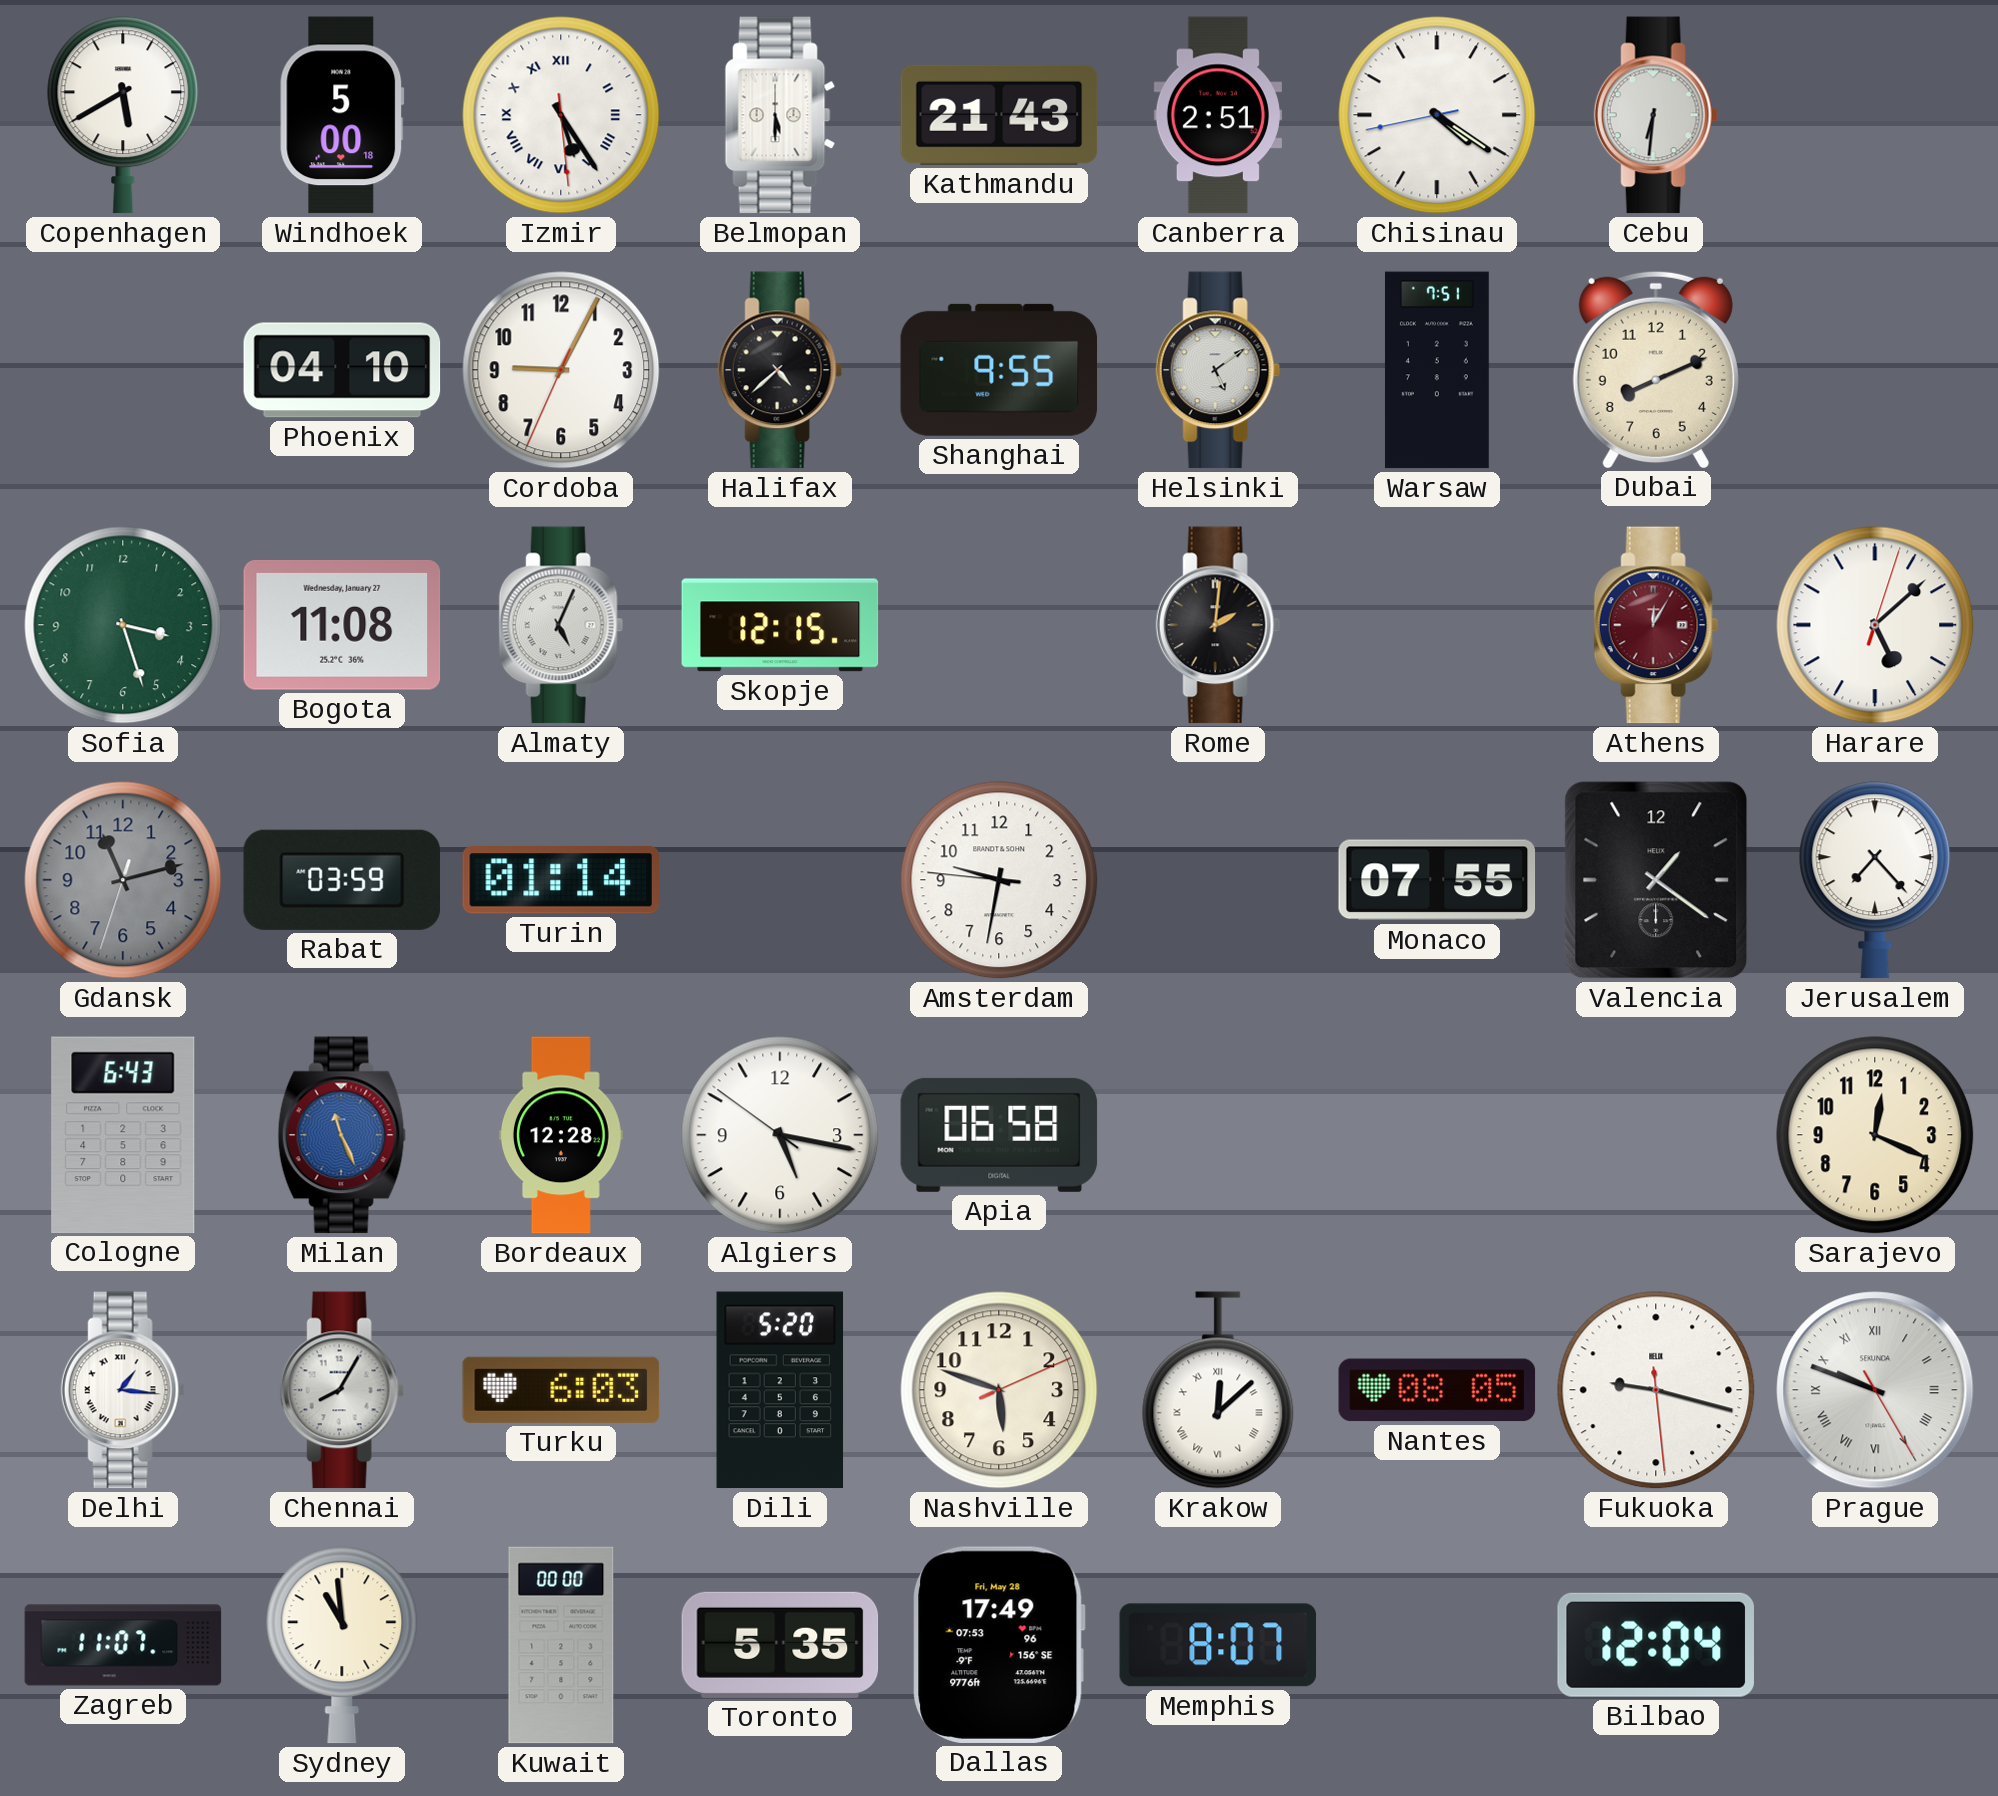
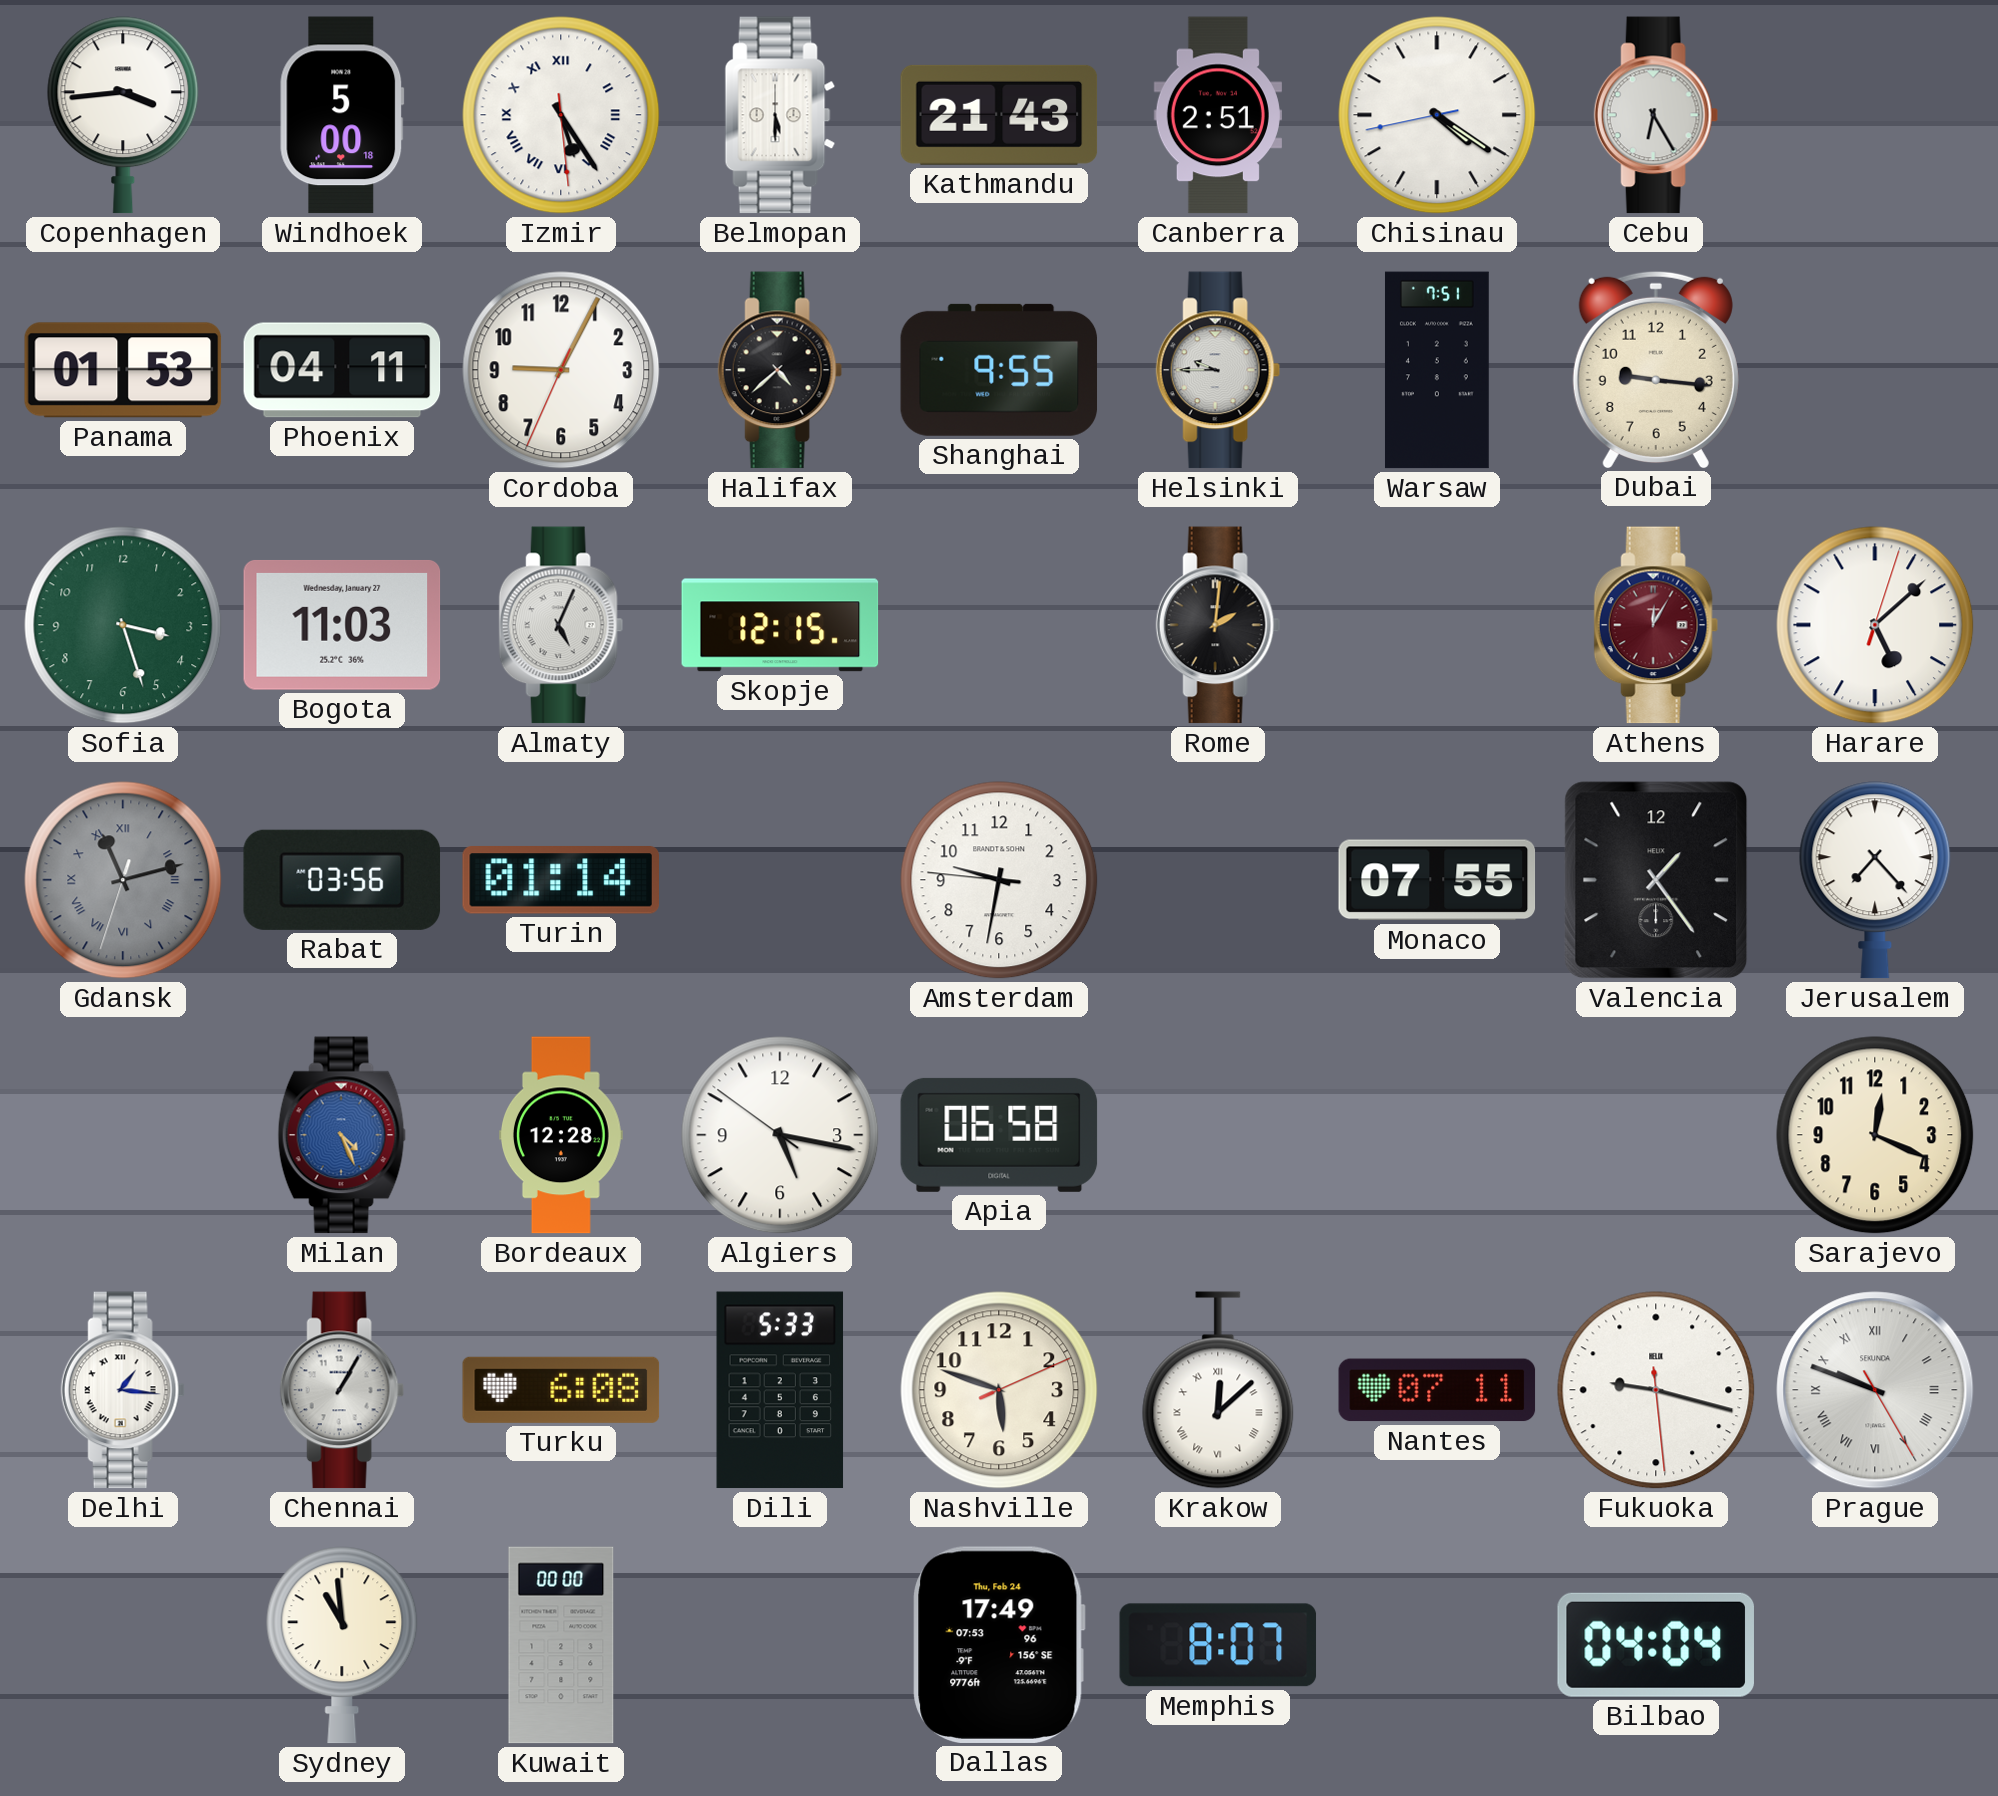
Copenhagen: 5:40 -> 3:44 (123, 115)
Cebu: 6:31 -> 6:25 (1656, 115)
Panama: none -> 01:53 (123, 370)
Phoenix: 04:10 -> 04:11 (342, 370)
Helsinki: 5:09 -> 9:45 (1218, 370)
Dubai: 8:11 -> 9:16 (1656, 369)
Bogota: 11:08 -> 11:03 (342, 625)
Gdansk numerals: Arabic -> Roman (123, 880)
Rabat: 03:59 -> 03:56 (342, 880)
Valencia: 1:21 -> 1:24 (1656, 880)
Cologne: 6:43 -> none (123, 1135)
Milan: 11:26 -> 4:26 (342, 1135)
Chennai: 8:05 -> 1:05 (342, 1390)
Turku: 6:03 -> 6:08 (561, 1390)
Dili: 5:20 -> 5:33 (780, 1390)
Nantes: 08:05 -> 07:11 (1437, 1390)
Zagreb: 11:07 -> none (123, 1645)
Toronto: 5:35 -> none (780, 1645)
Dallas date: Fri, May 28 -> Thu, Feb 24 (999, 1645)
Bilbao: 12:04 -> 04:04 (1656, 1645)
